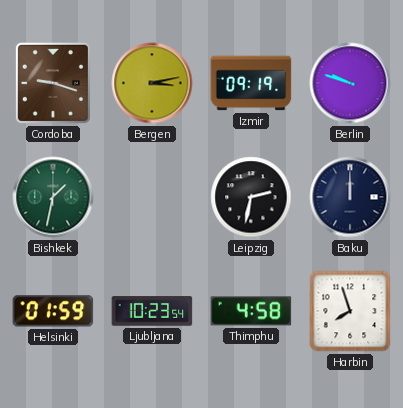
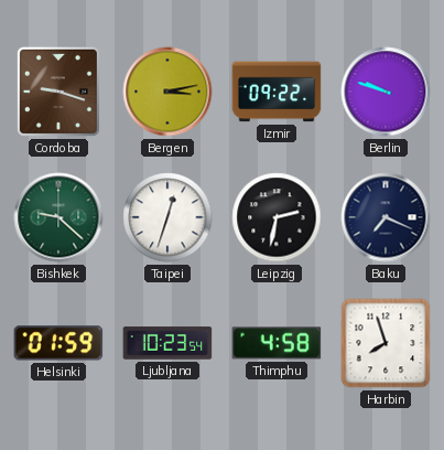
Izmir: 09:19 -> 09:22 (277, 92)
Bishkek: 1:32 -> 9:22 (58, 217)
Taipei: none -> 12:33 (167, 217)
Baku: 12:00 -> 7:19 (386, 217)
